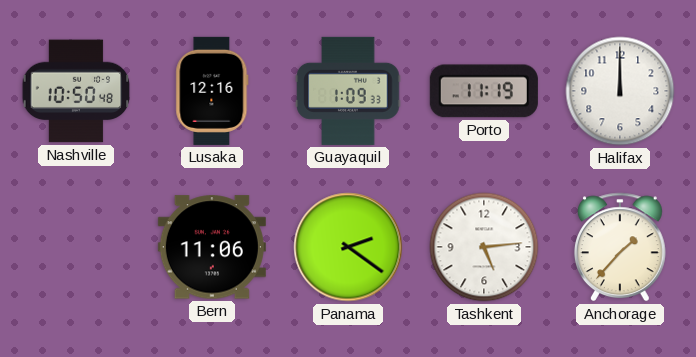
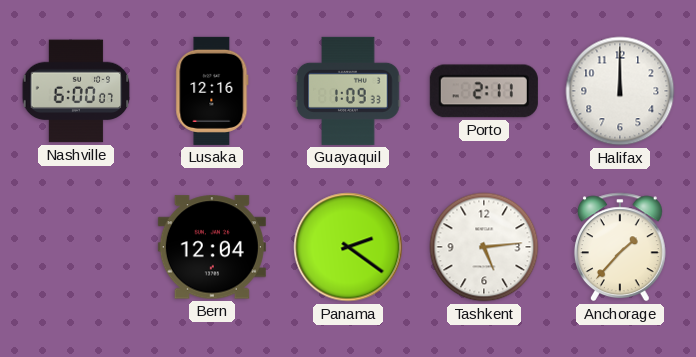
Nashville: 10:50 -> 6:00 (76, 91)
Porto: 11:19 -> 2:11 (484, 91)
Bern: 11:06 -> 12:04 (212, 247)
